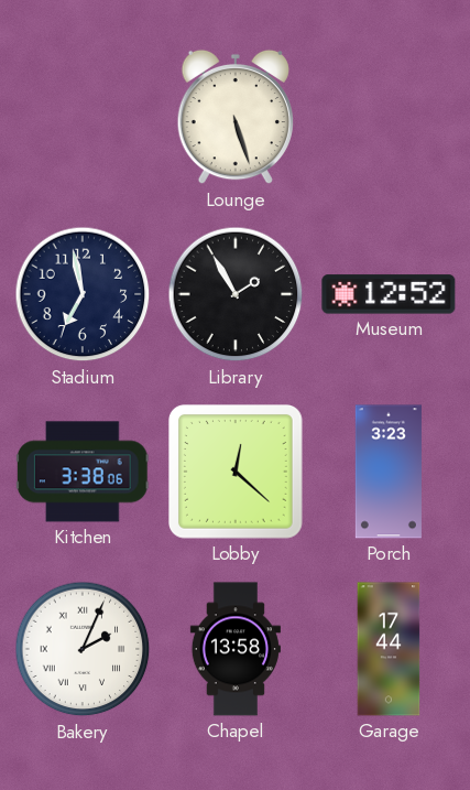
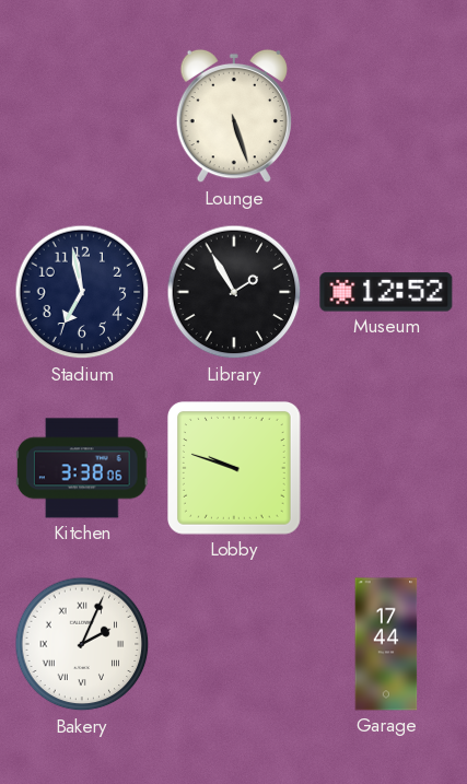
Lobby: 12:22 -> 9:48 (235, 469)
Porch: 3:23 -> none (389, 472)
Chapel: 13:58 -> none (236, 649)
